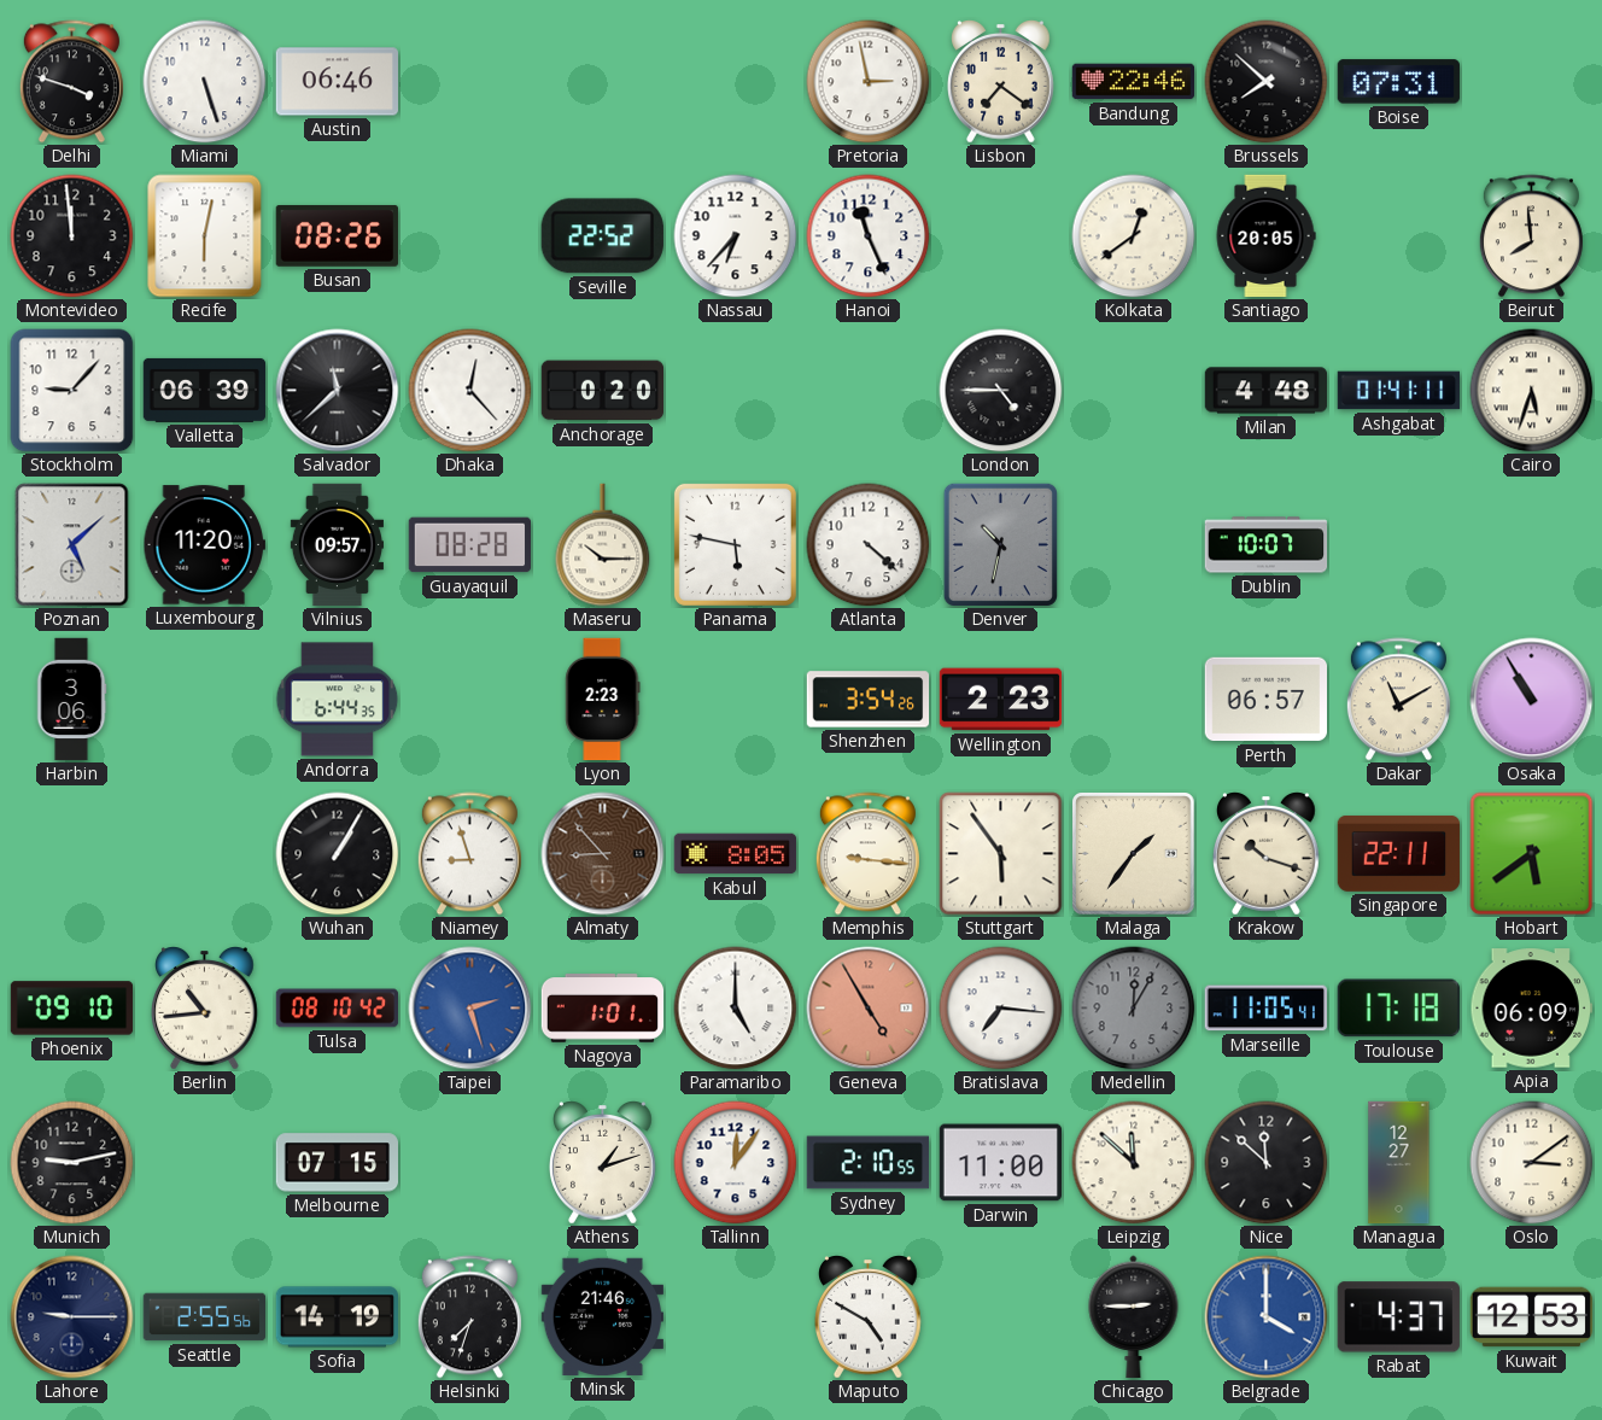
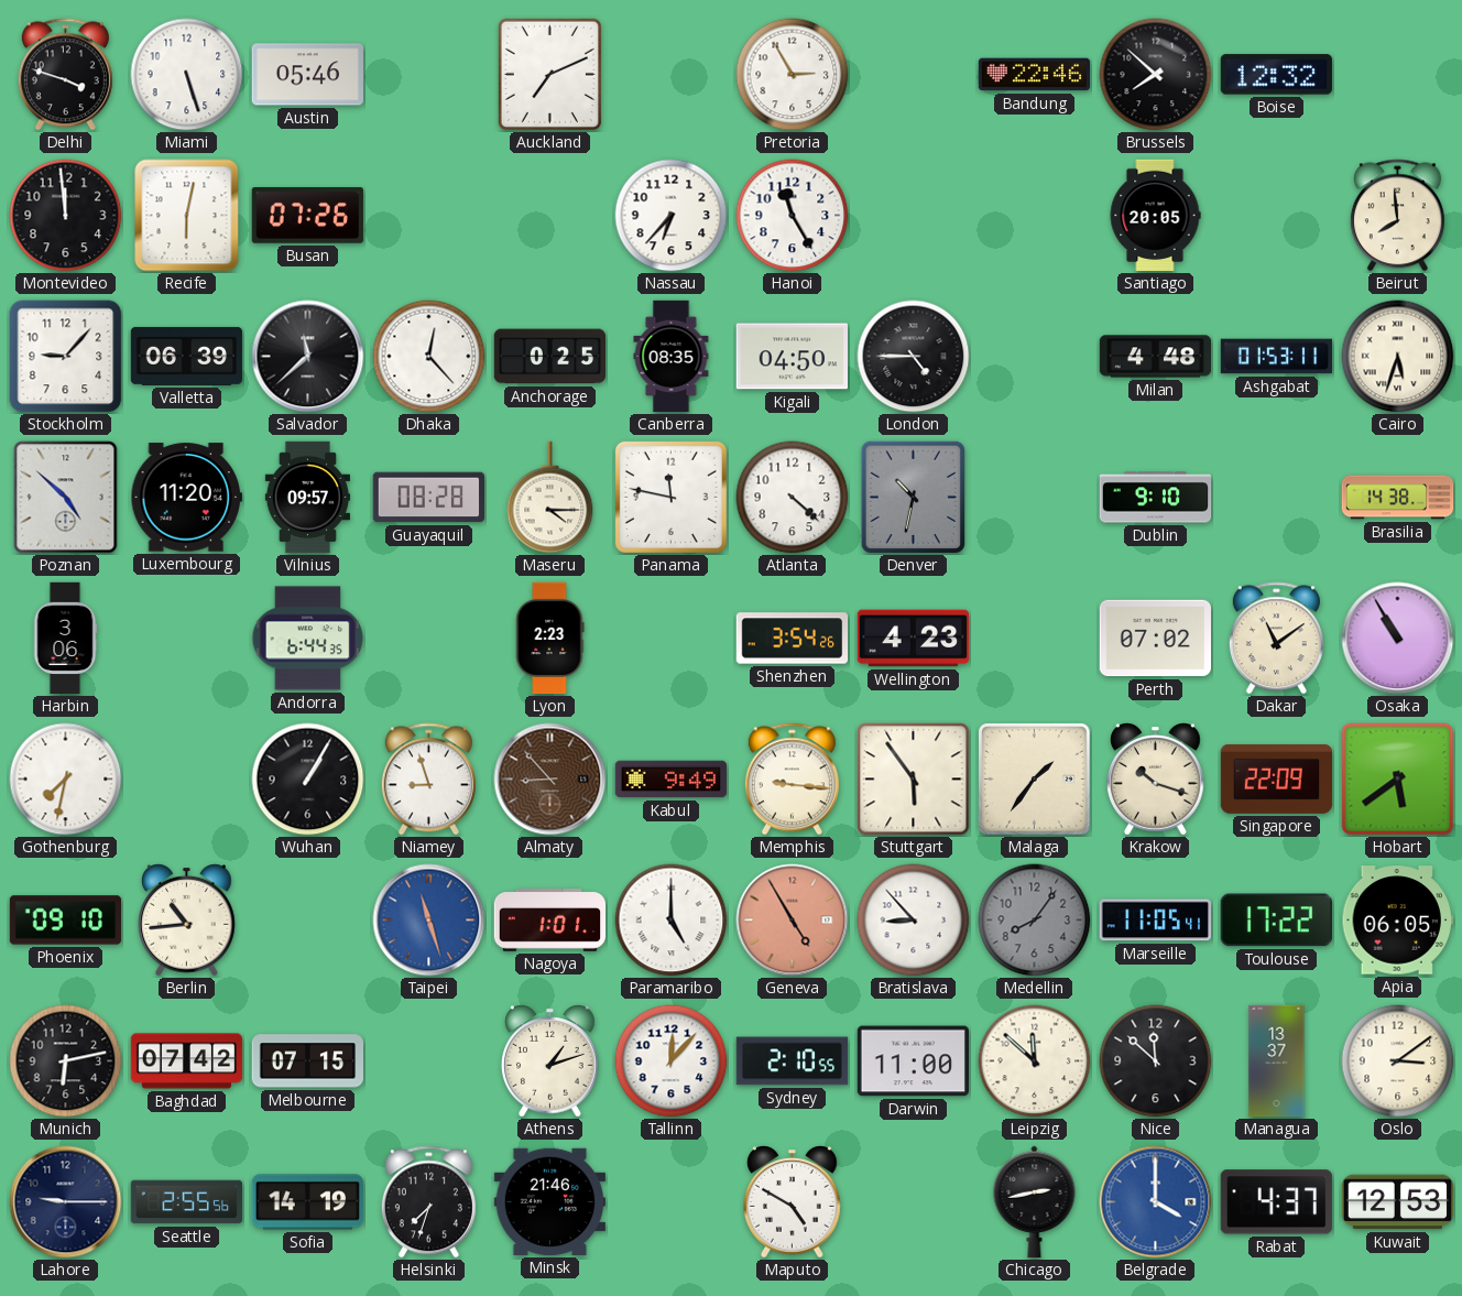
Austin: 06:46 -> 05:46 (308, 75)
Auckland: none -> 7:11 (549, 74)
Pretoria: 2:58 -> 2:55 (793, 75)
Lisbon: 7:21 -> none (1001, 82)
Boise: 07:31 -> 12:32 (1276, 75)
Busan: 08:26 -> 07:26 (307, 215)
Seville: 22:52 -> none (602, 236)
Hanoi: 11:26 -> 11:25 (793, 216)
Kolkata: 12:39 -> none (1134, 236)
Anchorage: 0:20 -> 0:25 (549, 357)
Canberra: none -> 08:35 (672, 357)
Kigali: none -> 04:50 (792, 357)
Ashgabat: 01:41 -> 01:53 (1277, 357)
Poznan: 5:08 -> 4:52 (66, 498)
Maseru: 10:15 -> 4:15 (550, 498)
Panama: 5:47 -> 11:47 (670, 497)
Dublin: 10:07 -> 9:10 (1156, 498)
Brasilia: none -> 14:38 (1398, 498)
Wellington: 2:23 -> 4:23 (914, 639)
Perth: 06:57 -> 07:02 (1155, 639)
Dakar: 11:10 -> 11:09 (1276, 639)
Gothenburg: none -> 7:32 (66, 780)
Kabul: 8:05 -> 9:49 (672, 780)
Singapore: 22:11 -> 22:09 (1277, 778)
Tulsa: 08:10 -> none (338, 1009)
Taipei: 2:27 -> 11:27 (429, 921)
Bratislava: 7:16 -> 8:53 (914, 921)
Medellin: 12:05 -> 8:06 (1035, 921)
Toulouse: 17:18 -> 17:22 (1276, 921)
Apia: 06:09 -> 06:05 (1397, 921)
Munich: 9:13 -> 6:13 (66, 1061)
Baghdad: none -> 07:42 (187, 1061)
Tallinn: 12:06 -> 12:07 (672, 1061)
Managua: 12:27 -> 13:37 (1277, 1061)
Chicago: 2:45 -> 2:43 (1035, 1202)
